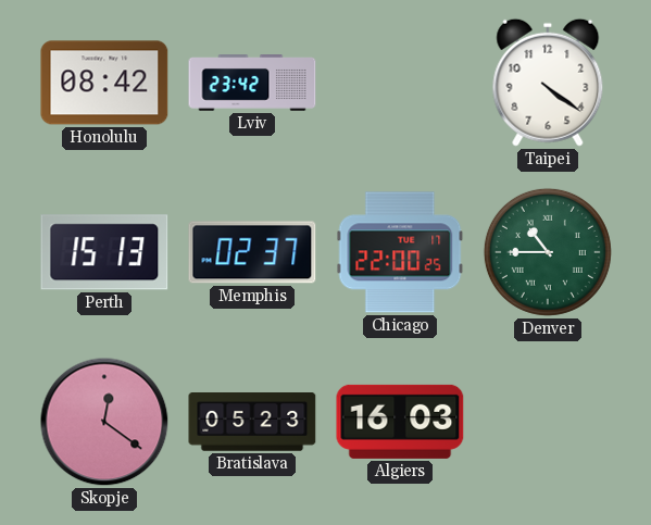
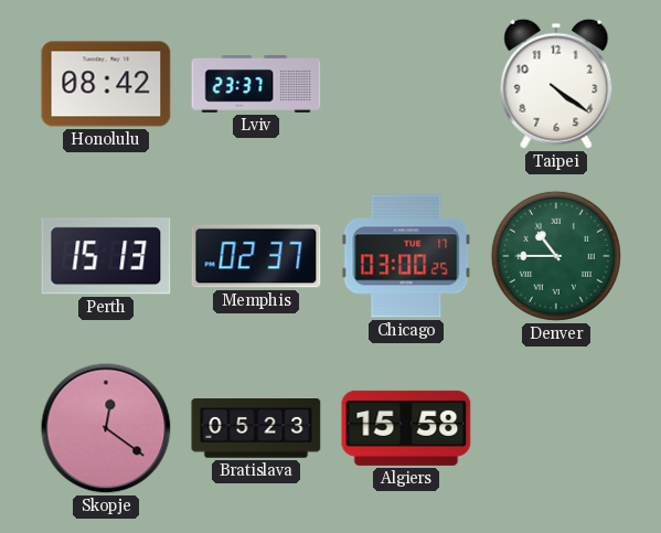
Lviv: 23:42 -> 23:37 (256, 85)
Chicago: 22:00 -> 03:00 (406, 256)
Algiers: 16:03 -> 15:58 (406, 428)
